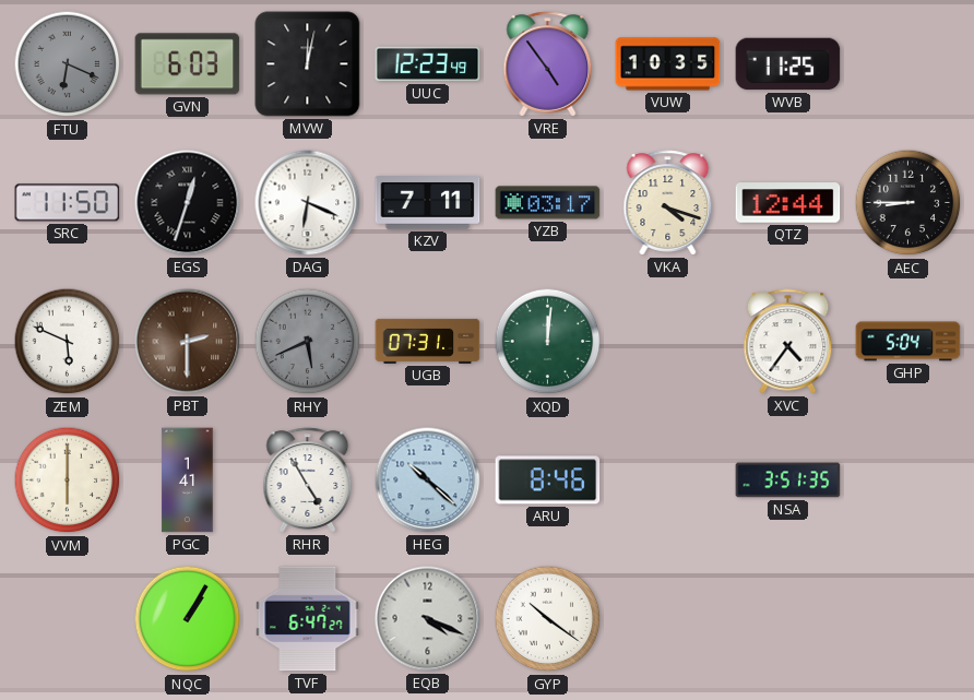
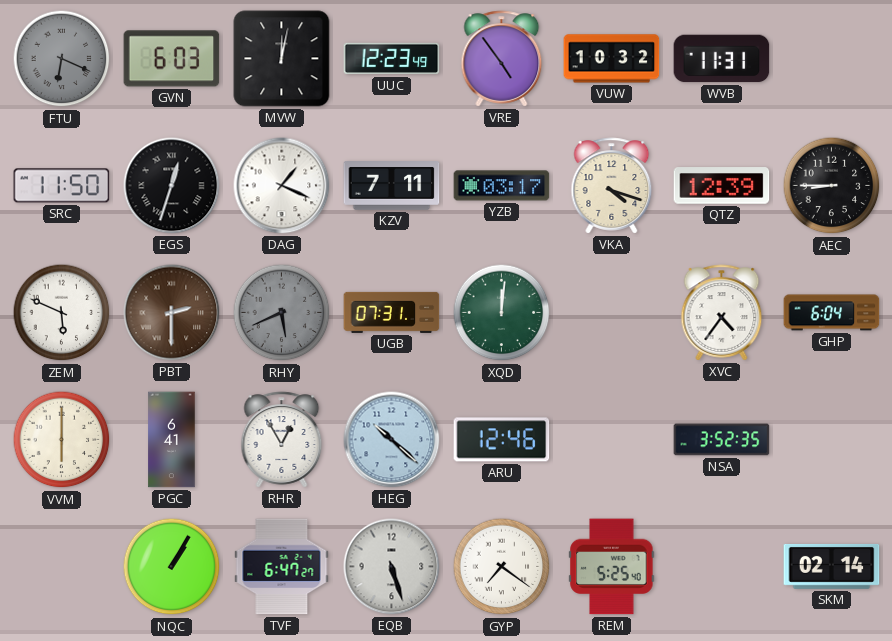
VUW: 10:35 -> 10:32 (612, 59)
WVB: 11:25 -> 11:31 (722, 59)
DAG: 6:19 -> 1:19 (282, 186)
QTZ: 12:44 -> 12:39 (722, 186)
GHP: 5:04 -> 6:04 (832, 313)
PGC: 1:41 -> 6:41 (172, 440)
RHR: 4:55 -> 12:55 (282, 440)
ARU: 8:46 -> 12:46 (502, 440)
NSA: 3:51 -> 3:52 (722, 440)
EQB: 4:19 -> 5:27 (392, 567)
GYP: 10:21 -> 7:21 (502, 567)
REM: none -> 5:25 (612, 567)
SKM: none -> 02:14 (832, 566)
